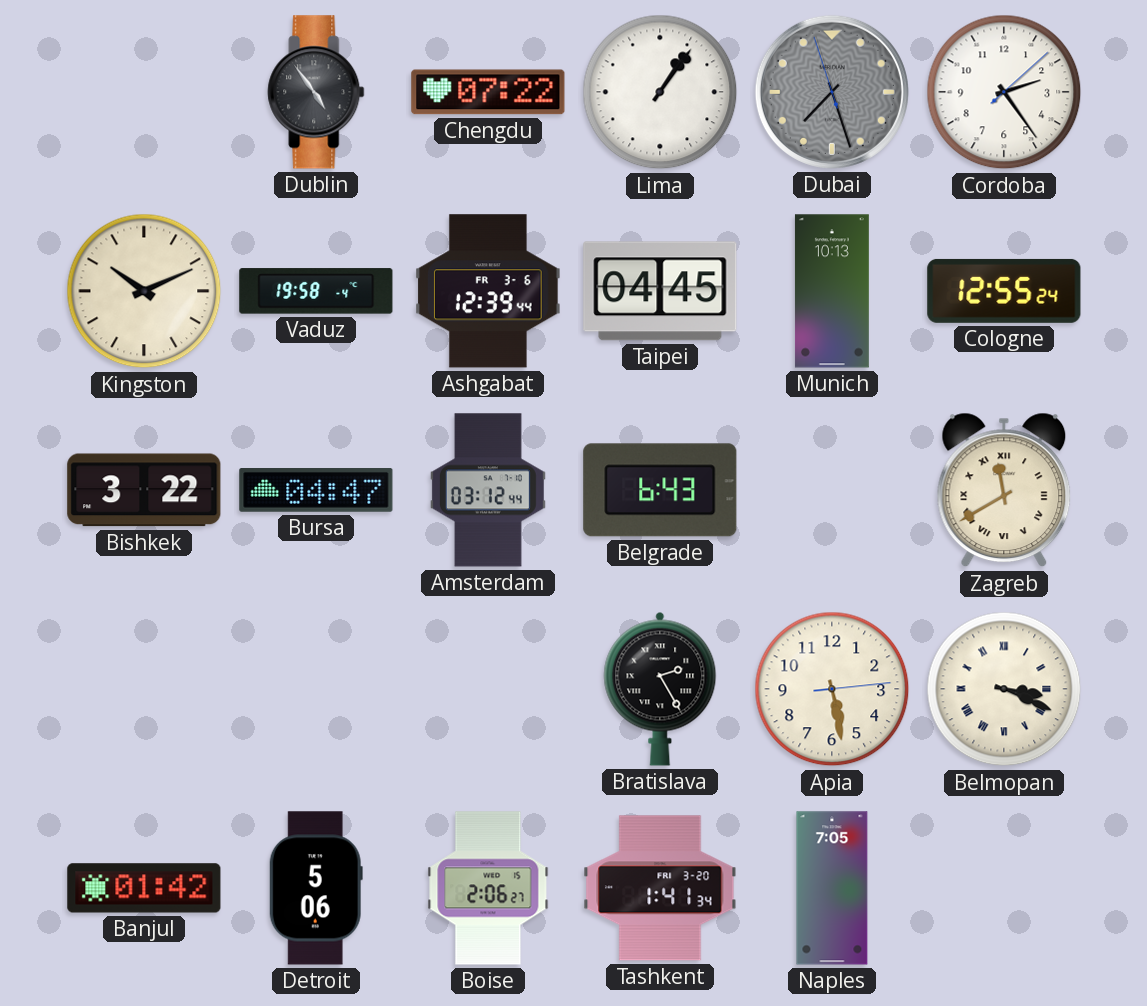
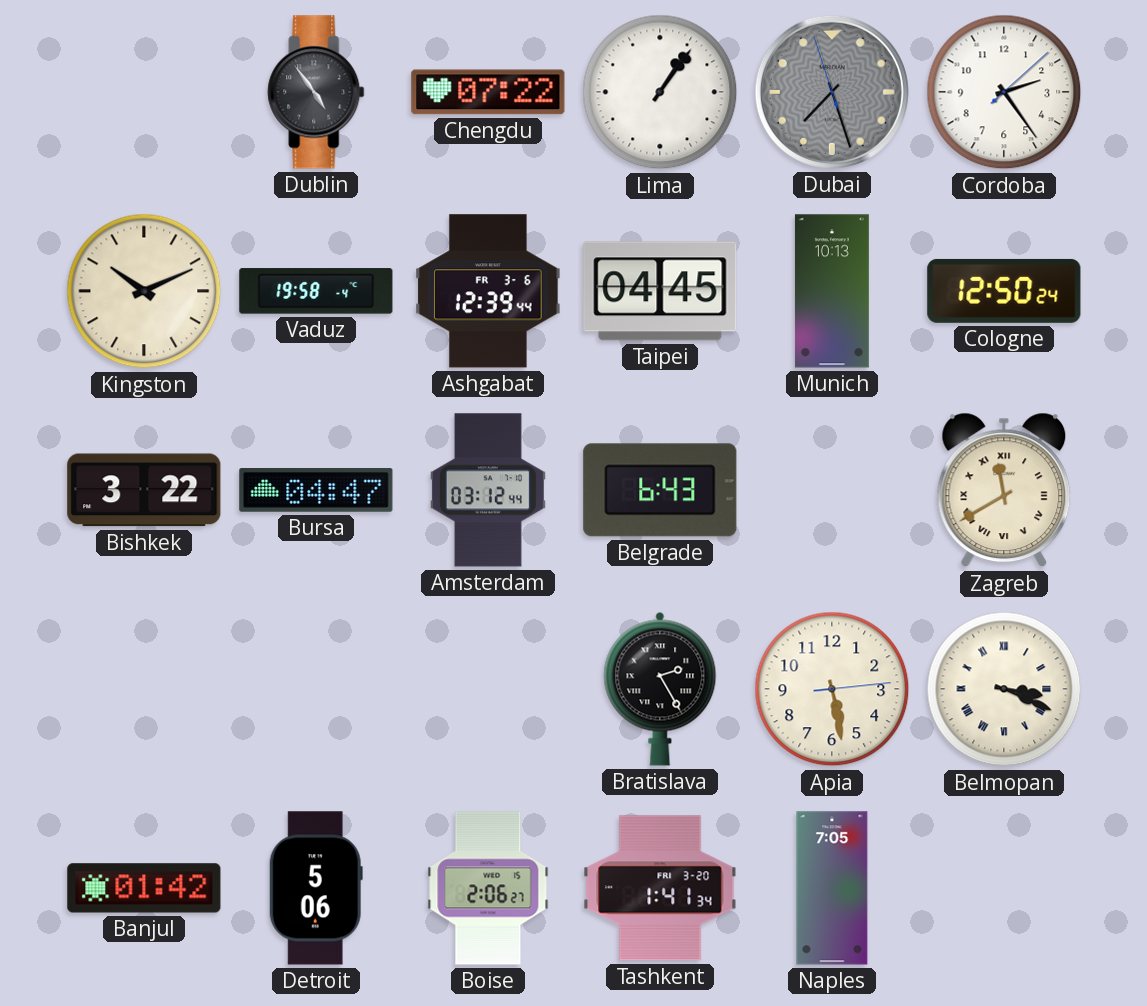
Cologne: 12:55 -> 12:50 (1004, 291)
